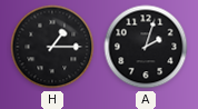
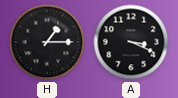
A: 2:03 -> 3:19 (131, 42)
